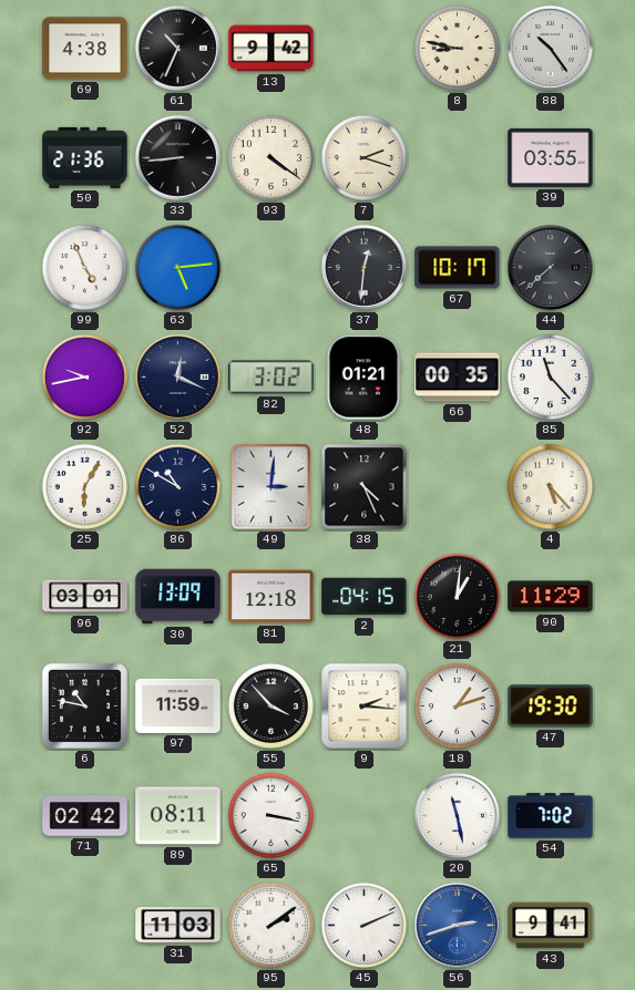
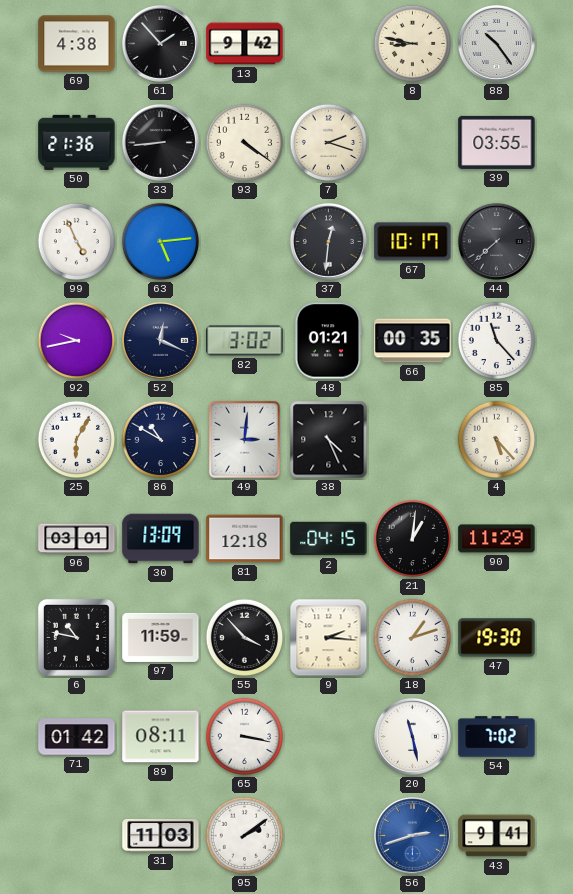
61: 10:34 -> 1:53 (160, 43)
71: 02:42 -> 01:42 (77, 737)
45: 2:11 -> none (365, 926)
